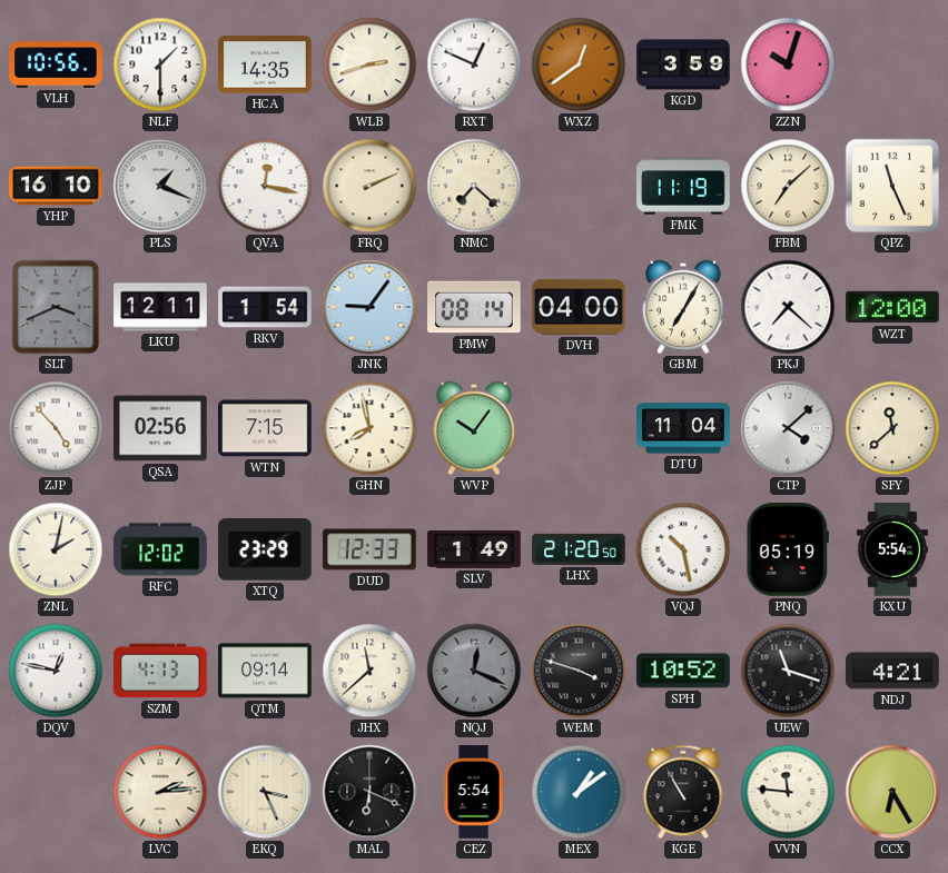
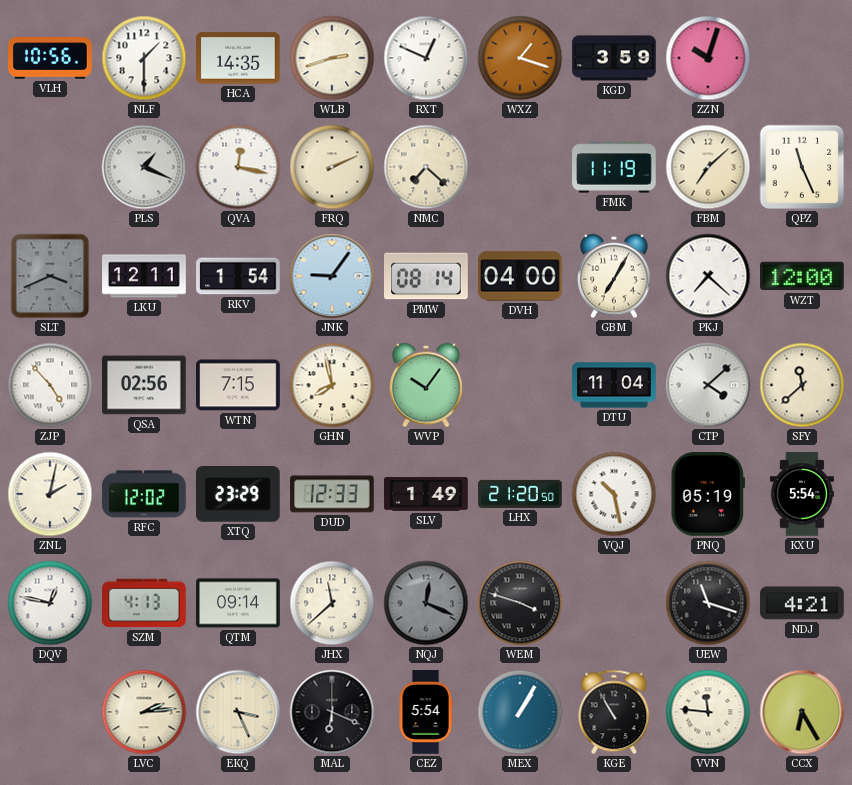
WXZ: 12:39 -> 1:18 (520, 58)
YHP: 16:10 -> none (56, 186)
SPH: 10:52 -> none (683, 671)
MEX: 1:09 -> 1:05 (520, 712)
